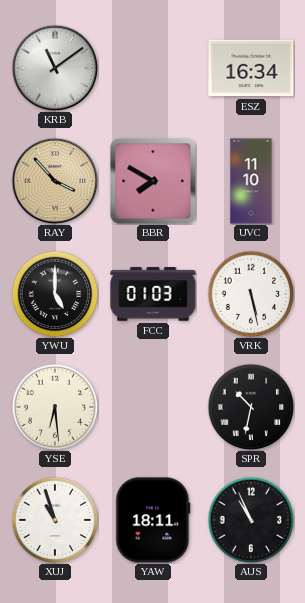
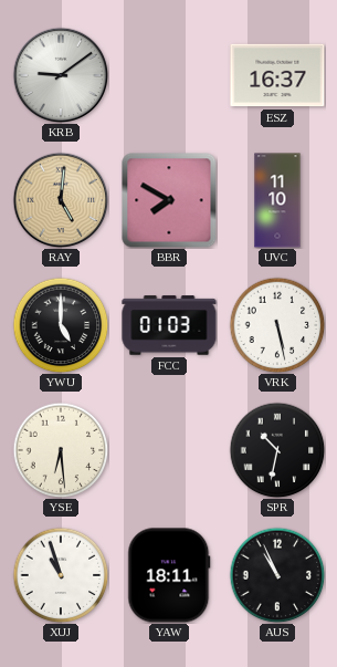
KRB: 11:09 -> 9:09 (61, 75)
ESZ: 16:34 -> 16:37 (277, 75)
RAY: 3:53 -> 5:01 (61, 200)
